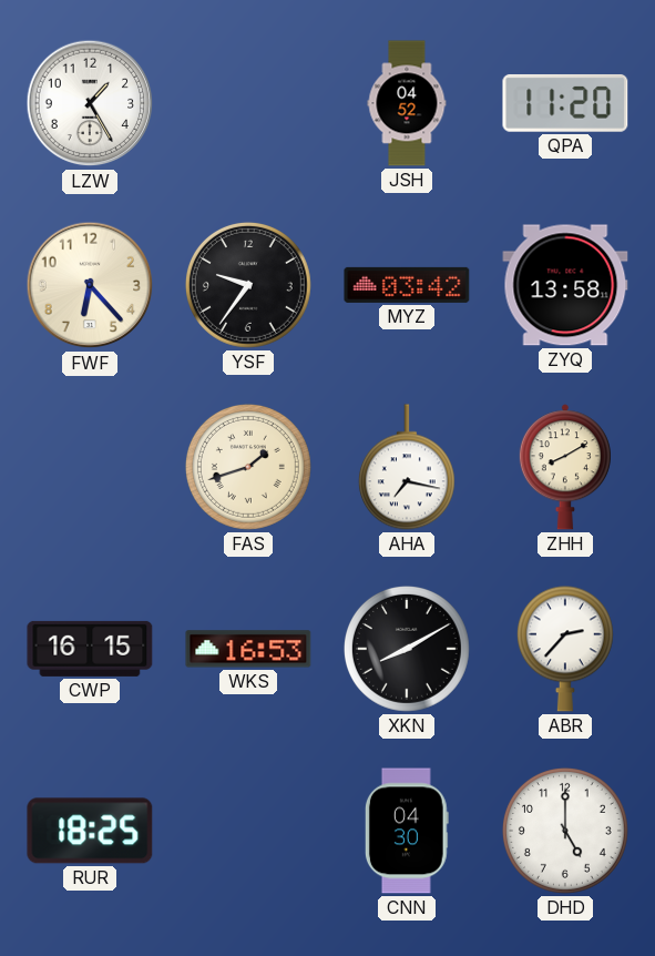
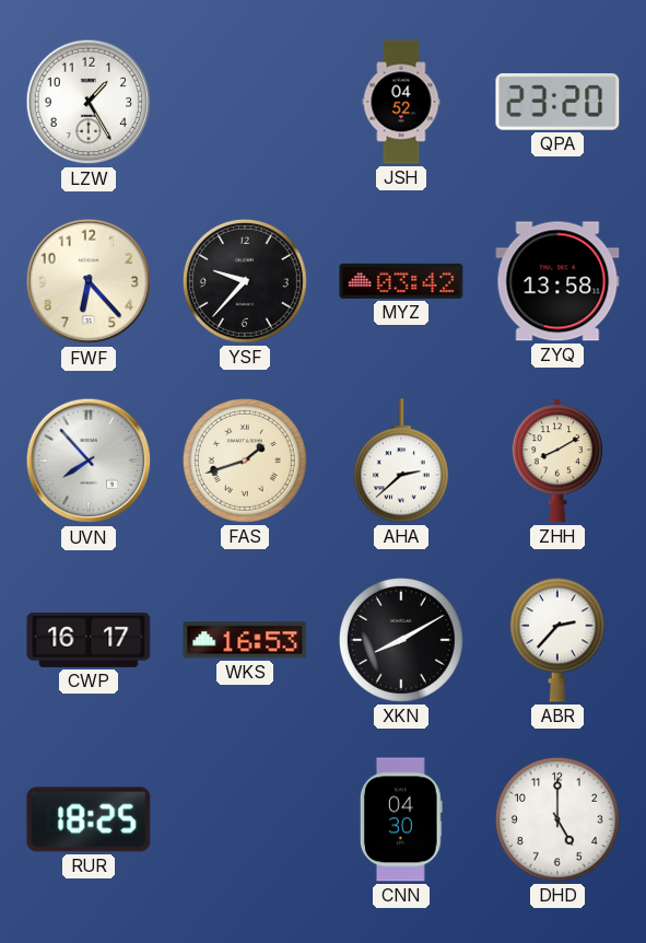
QPA: 11:20 -> 23:20 (557, 102)
YSF: 9:36 -> 9:37 (245, 281)
UVN: none -> 7:53 (89, 461)
AHA: 7:17 -> 2:38 (401, 461)
CWP: 16:15 -> 16:17 (89, 640)
